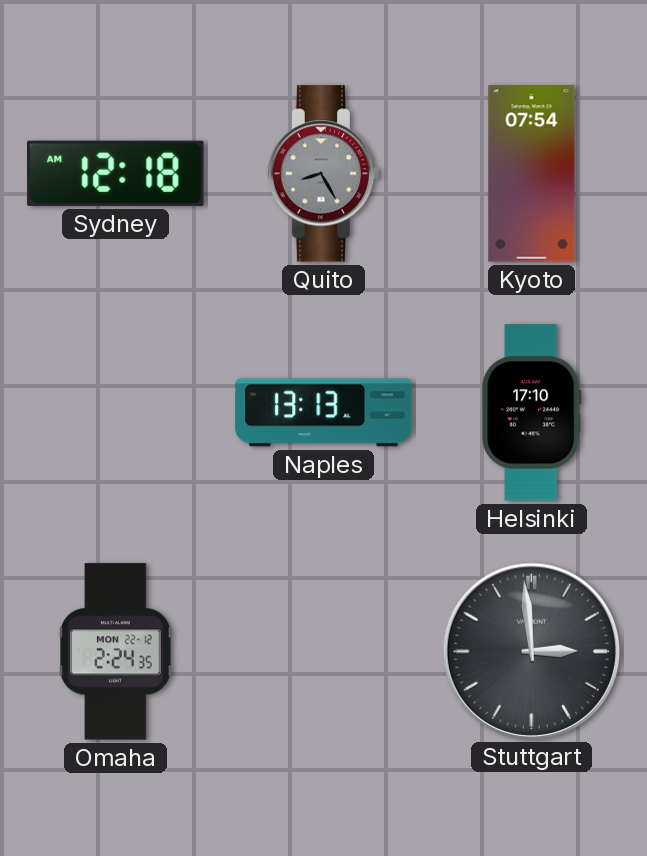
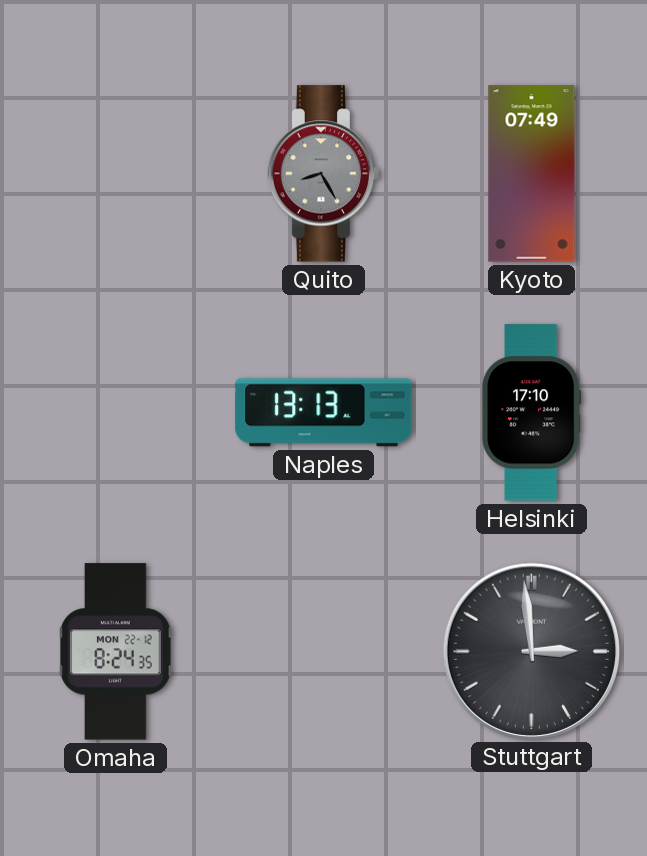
Sydney: 12:18 -> none (116, 173)
Kyoto: 07:54 -> 07:49 (532, 174)
Omaha: 2:24 -> 8:24 (116, 652)
